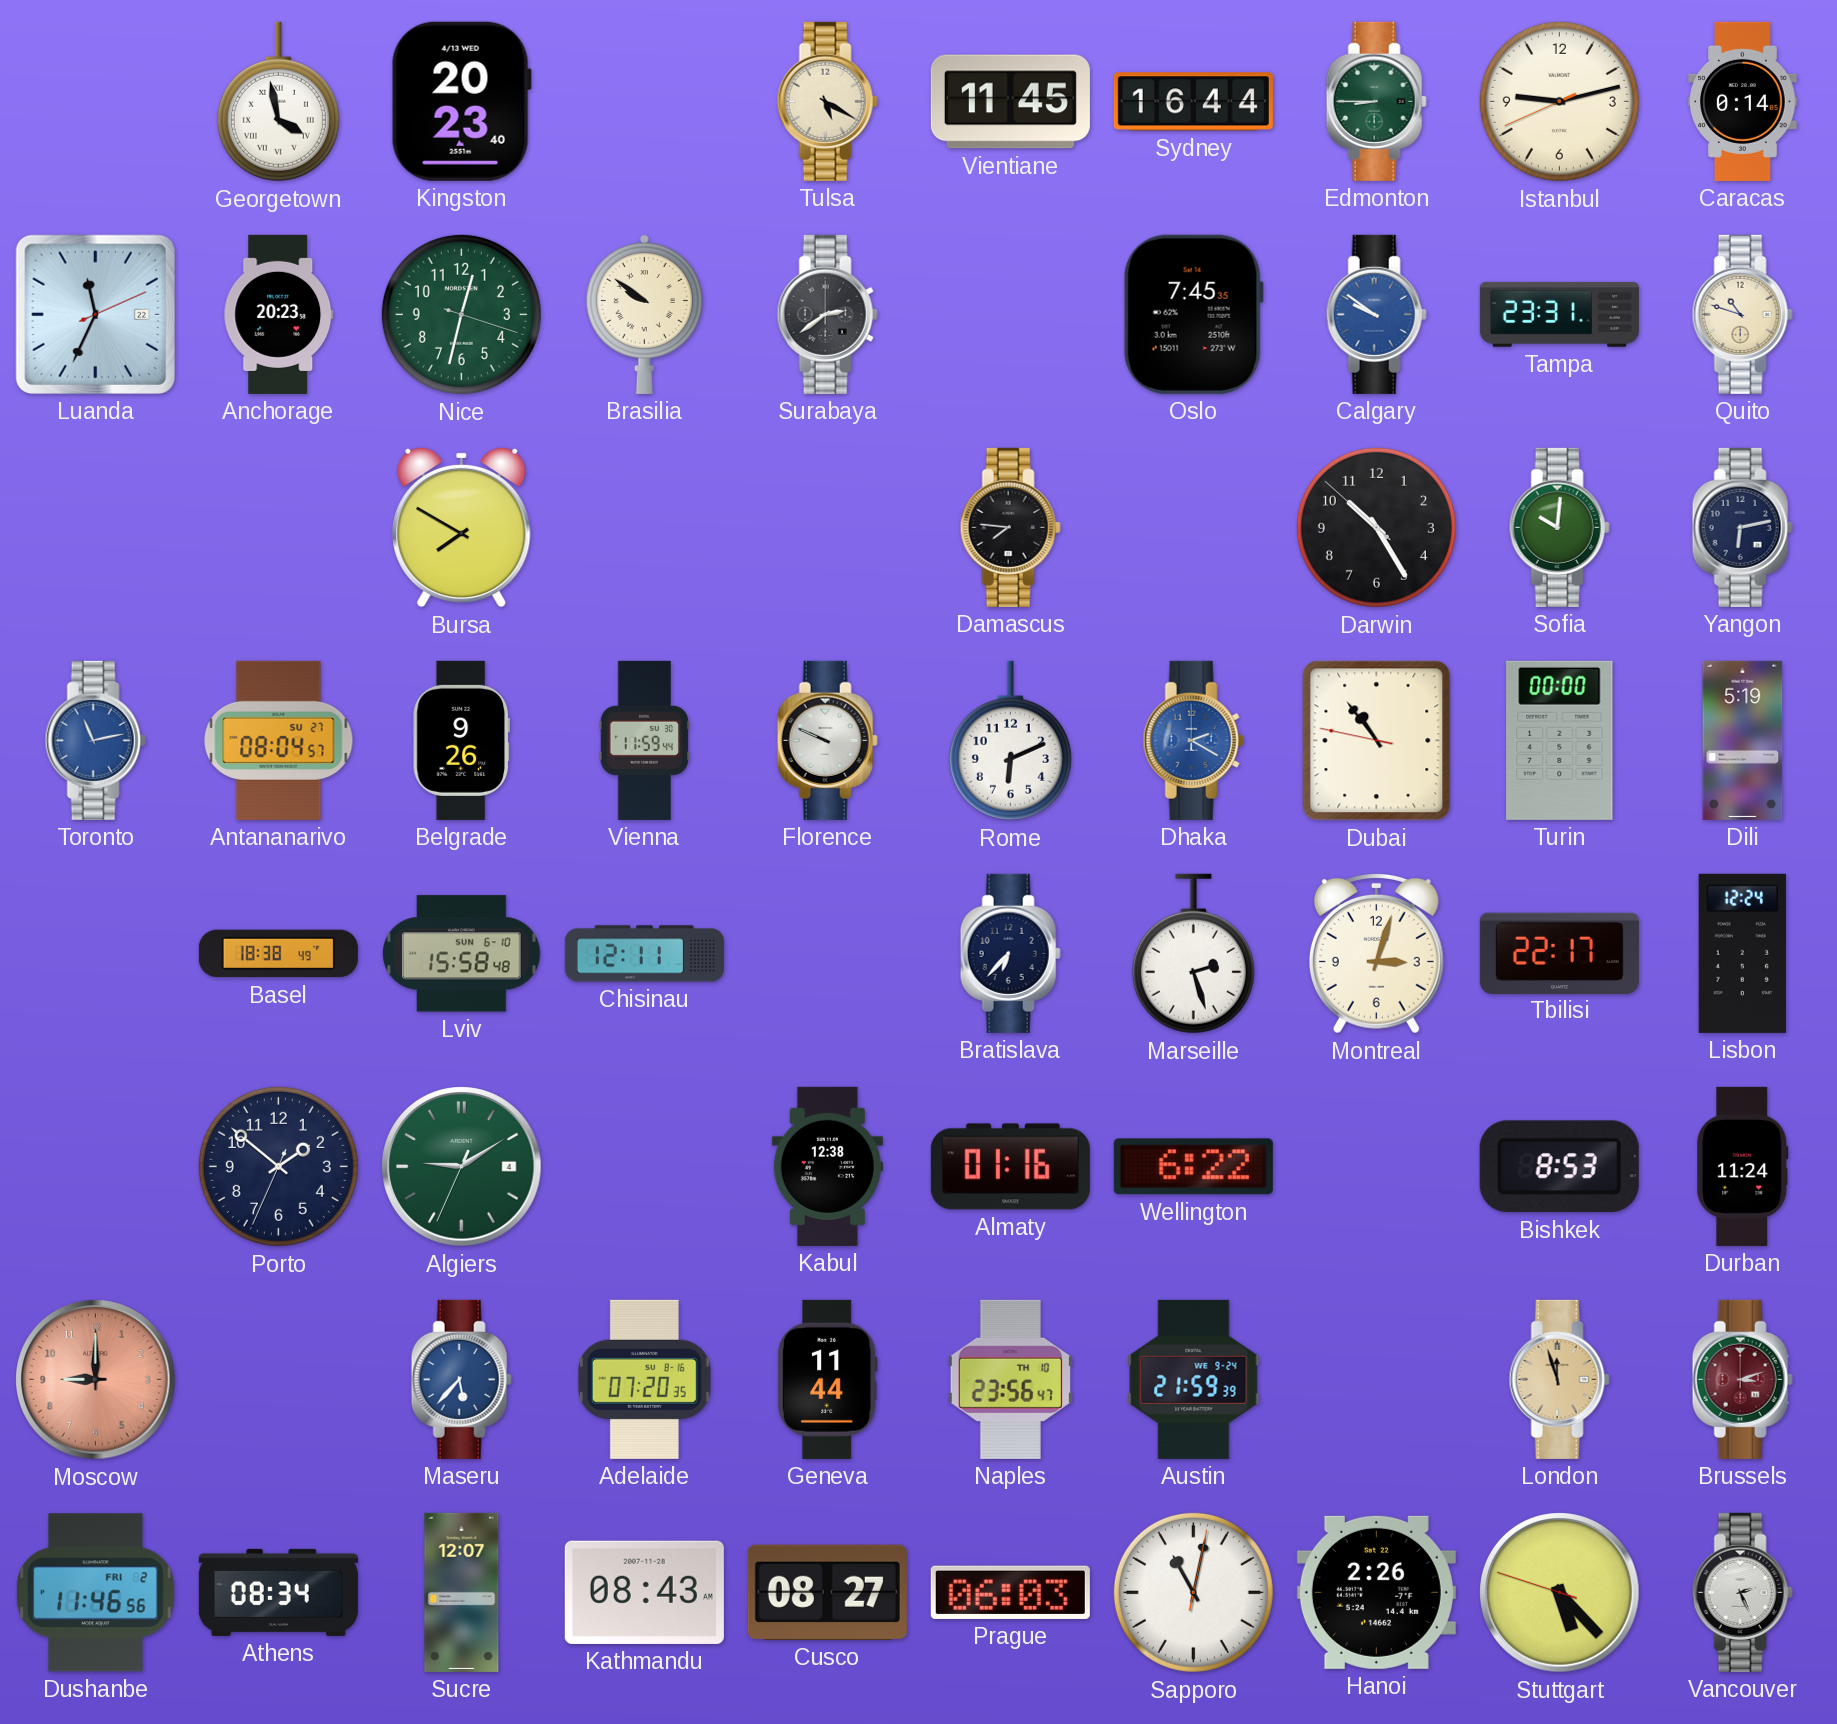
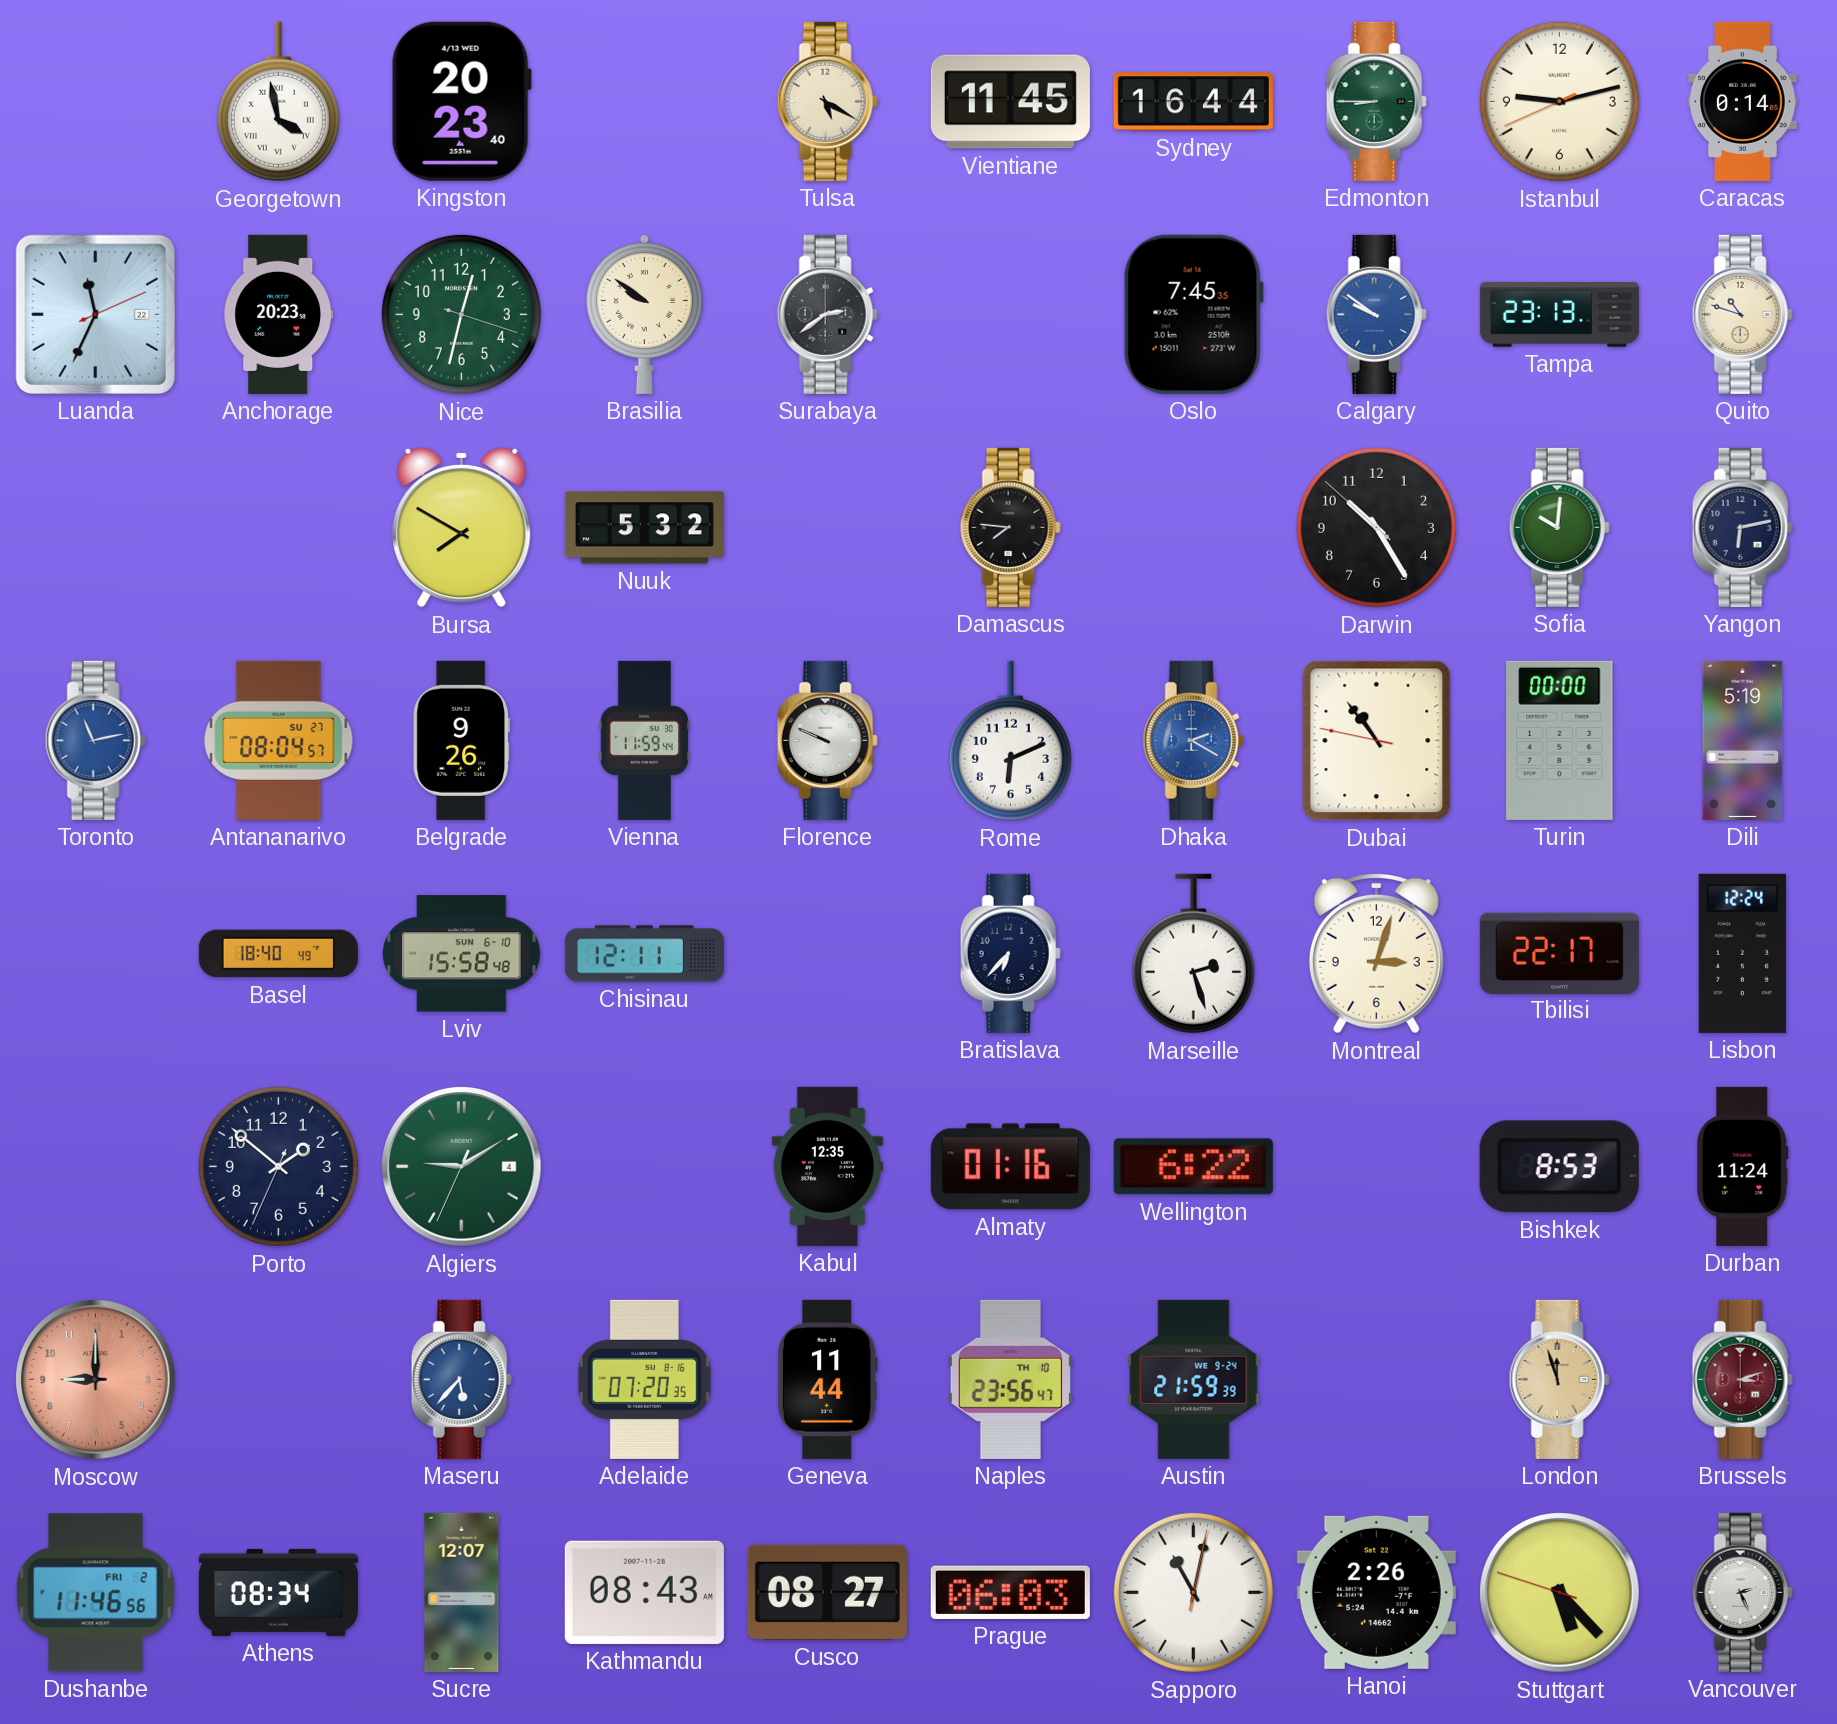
Tampa: 23:31 -> 23:13 (1559, 314)
Nuuk: none -> 5:32 (644, 528)
Basel: 18:38 -> 18:40 (278, 954)
Kabul: 12:38 -> 12:35 (827, 1166)
